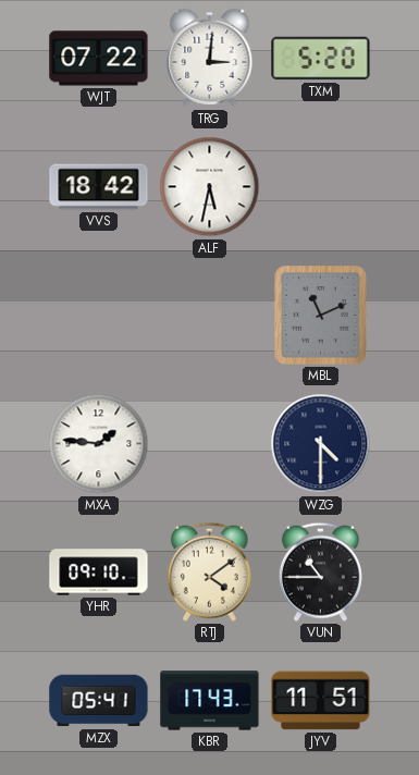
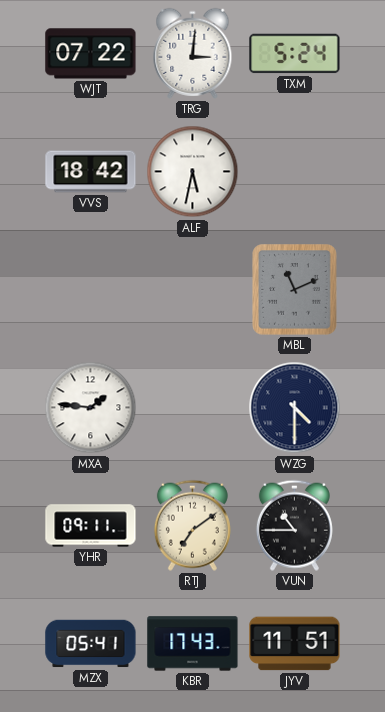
TXM: 5:20 -> 5:24 (295, 54)
YHR: 09:10 -> 09:11 (91, 526)
RTJ: 4:09 -> 7:09 (192, 525)
